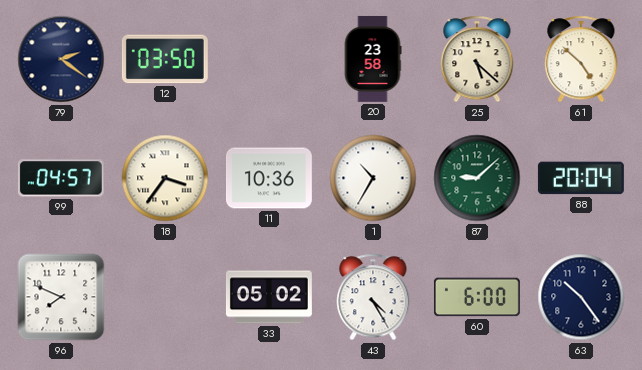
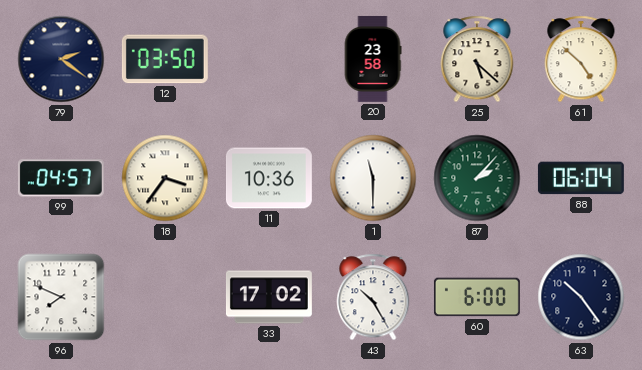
1: 10:35 -> 11:30 (373, 178)
87: 9:08 -> 2:07 (477, 178)
88: 20:04 -> 06:04 (581, 178)
33: 05:02 -> 17:02 (269, 297)
43: 4:25 -> 10:25 (373, 297)
